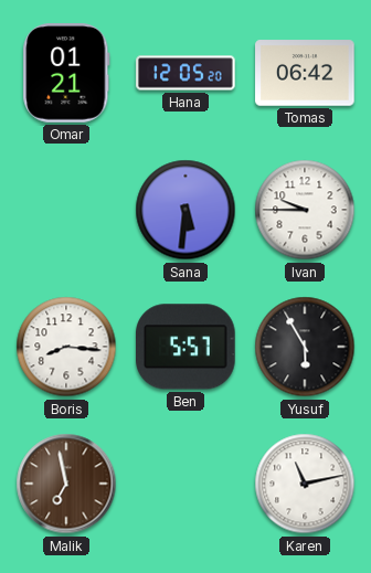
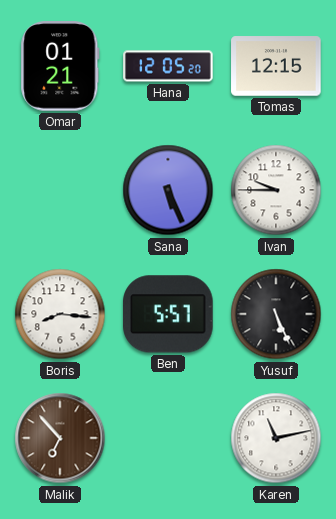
Tomas: 06:42 -> 12:15 (276, 66)
Sana: 5:31 -> 5:26 (168, 190)
Yusuf: 5:55 -> 5:26 (276, 314)
Malik: 6:58 -> 6:53 (60, 438)
